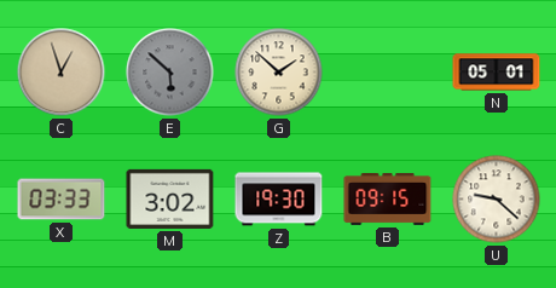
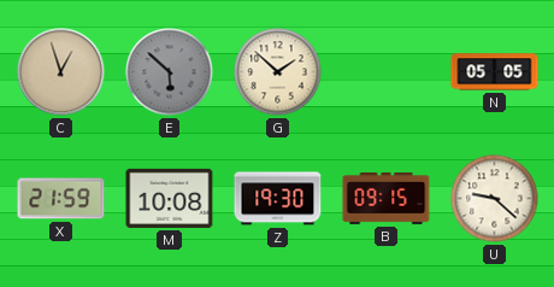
N: 05:01 -> 05:05 (495, 72)
X: 03:33 -> 21:59 (61, 199)
M: 3:02 -> 10:08 (170, 198)
